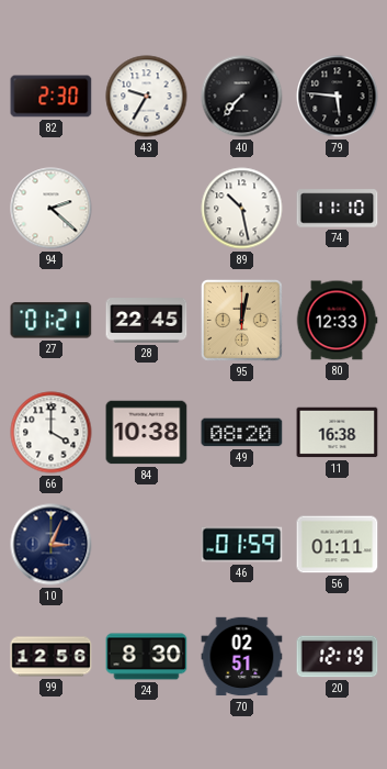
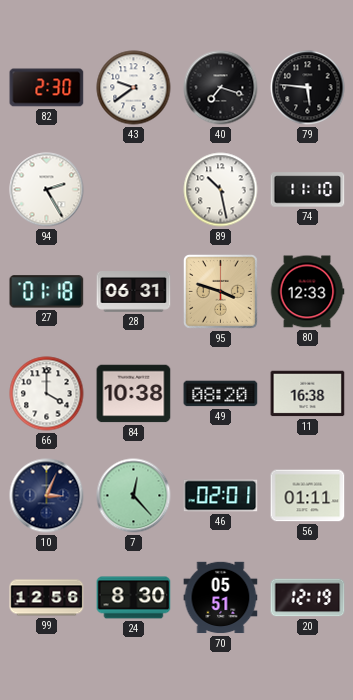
43: 9:35 -> 9:39 (134, 88)
40: 7:37 -> 7:18 (221, 88)
94: 2:22 -> 2:25 (47, 190)
27: 01:21 -> 01:18 (47, 292)
28: 22:45 -> 06:31 (134, 292)
95: 12:02 -> 3:48 (220, 291)
7: none -> 12:23 (134, 496)
46: 01:59 -> 02:01 (221, 496)
70: 02:51 -> 05:51 (221, 598)
